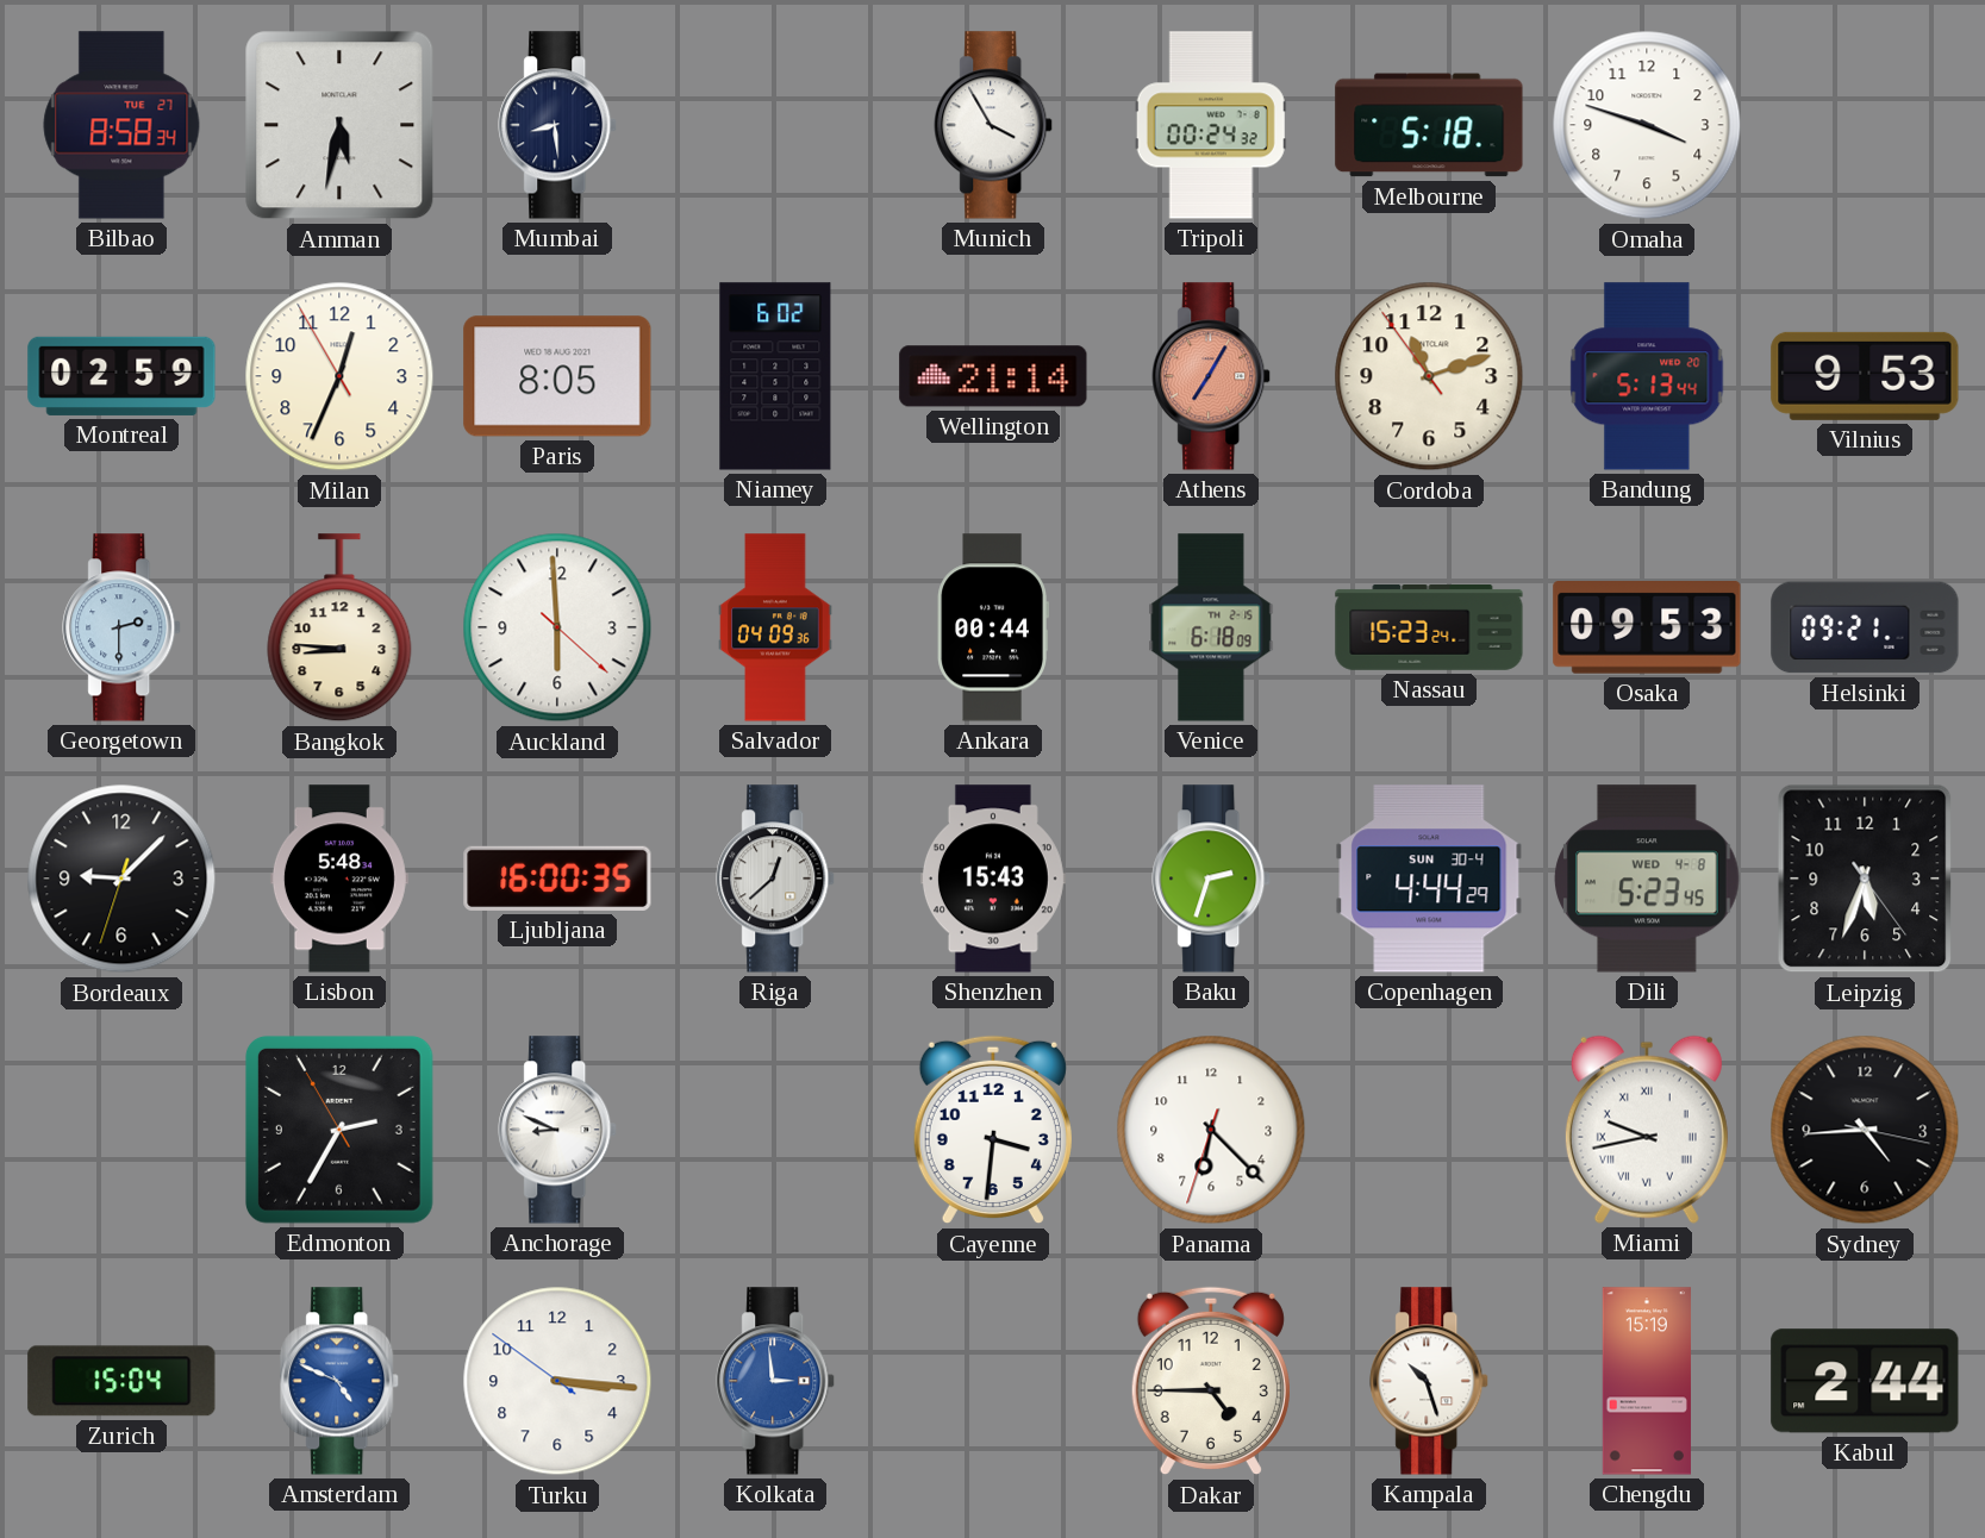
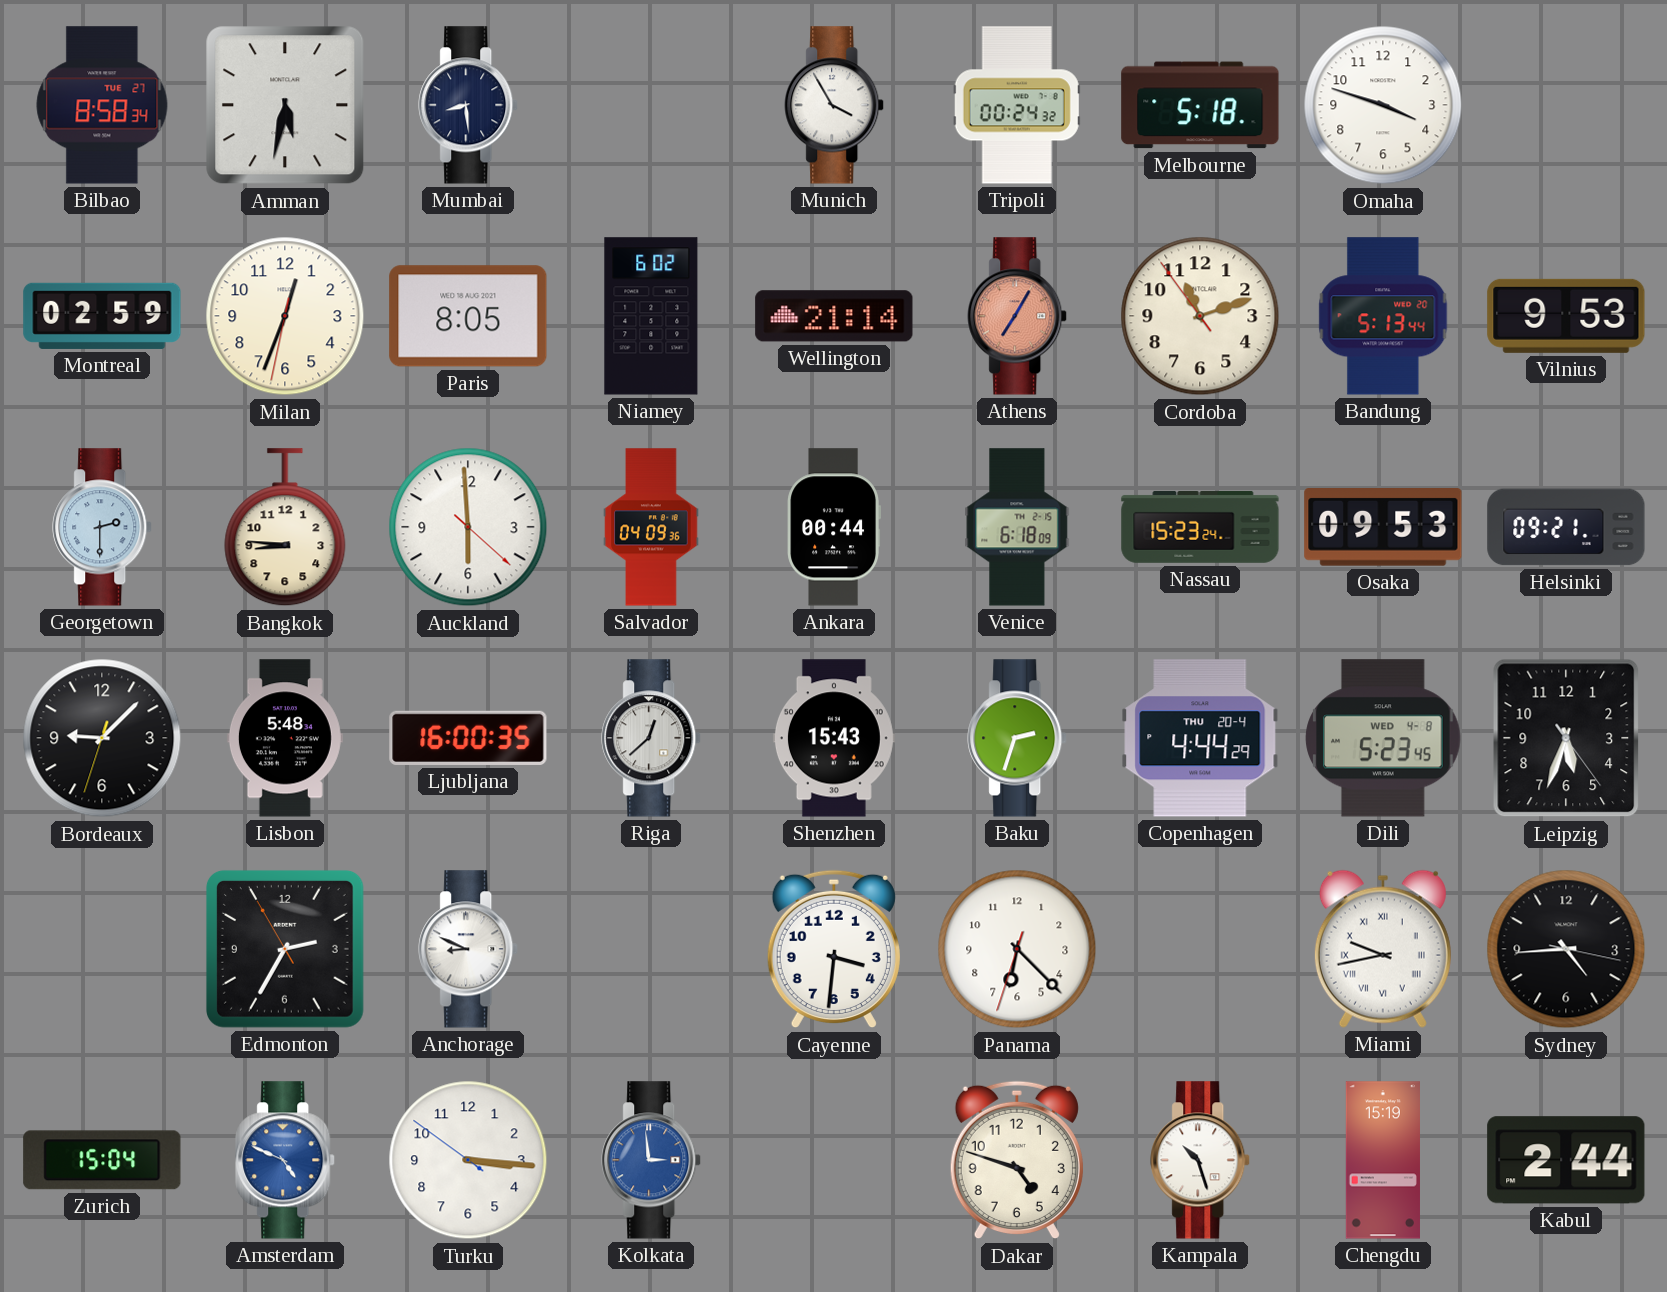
Milan: 12:33:55 -> 12:33:32 (285, 316)
Copenhagen date: SUN 30-4 -> THU 20-4 (1200, 738)
Dakar: 4:45 -> 4:48 (1017, 1160)
